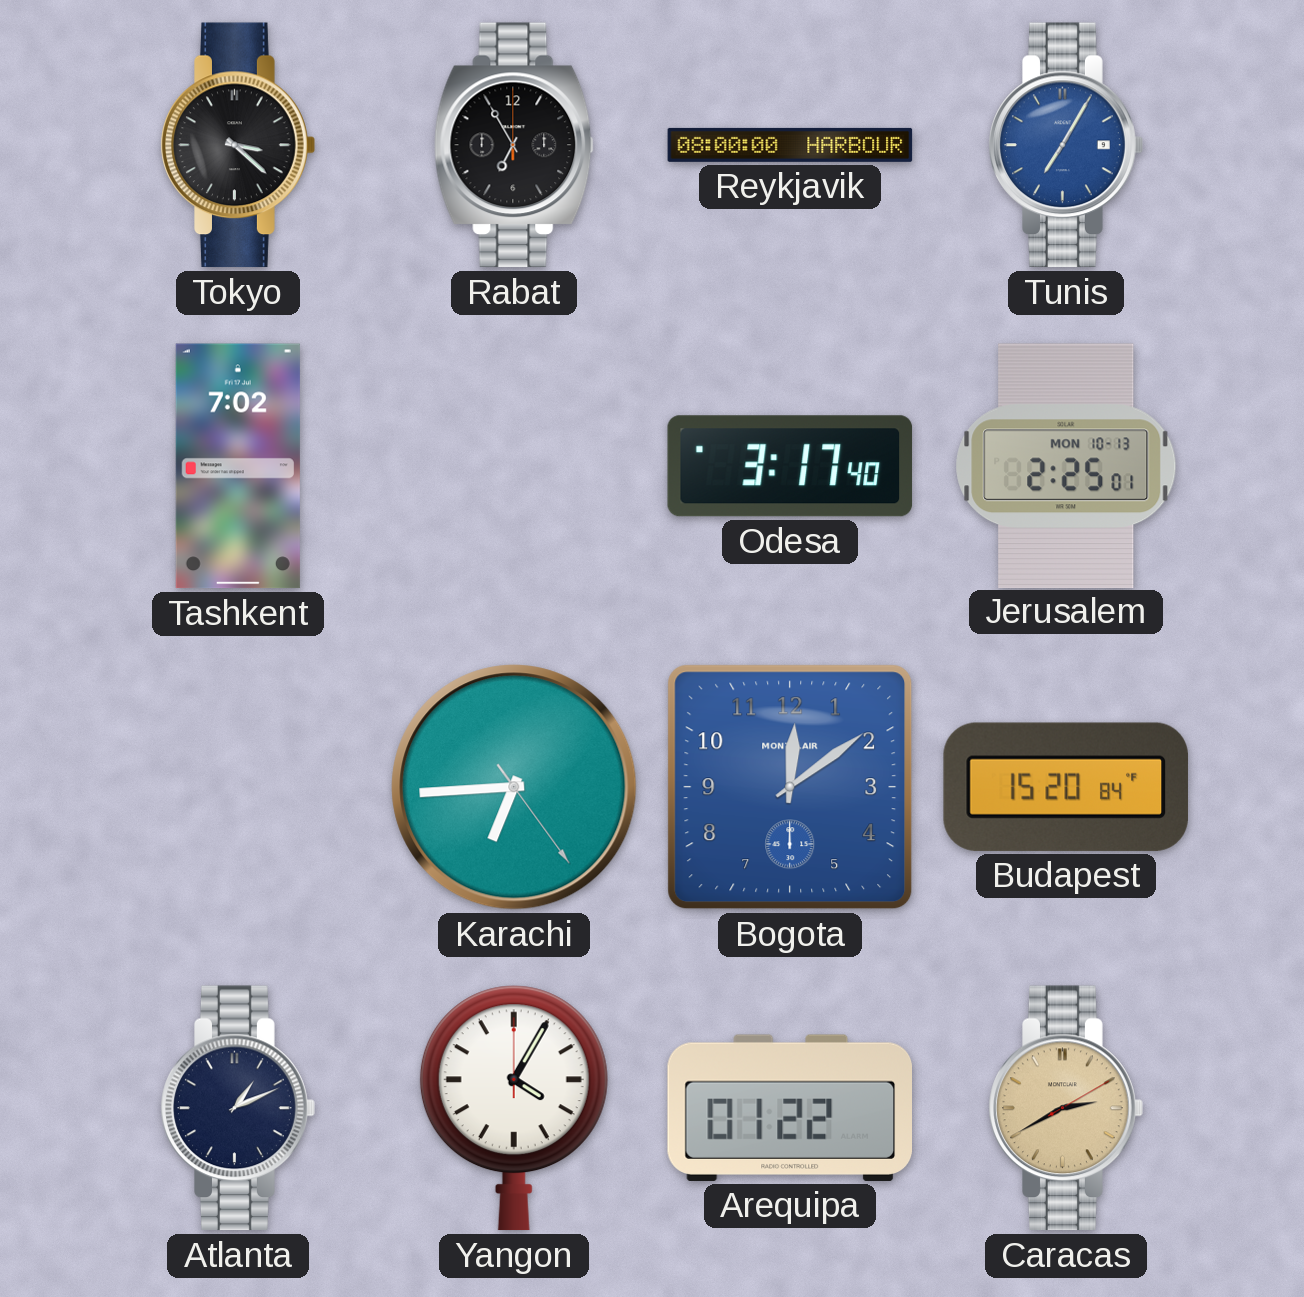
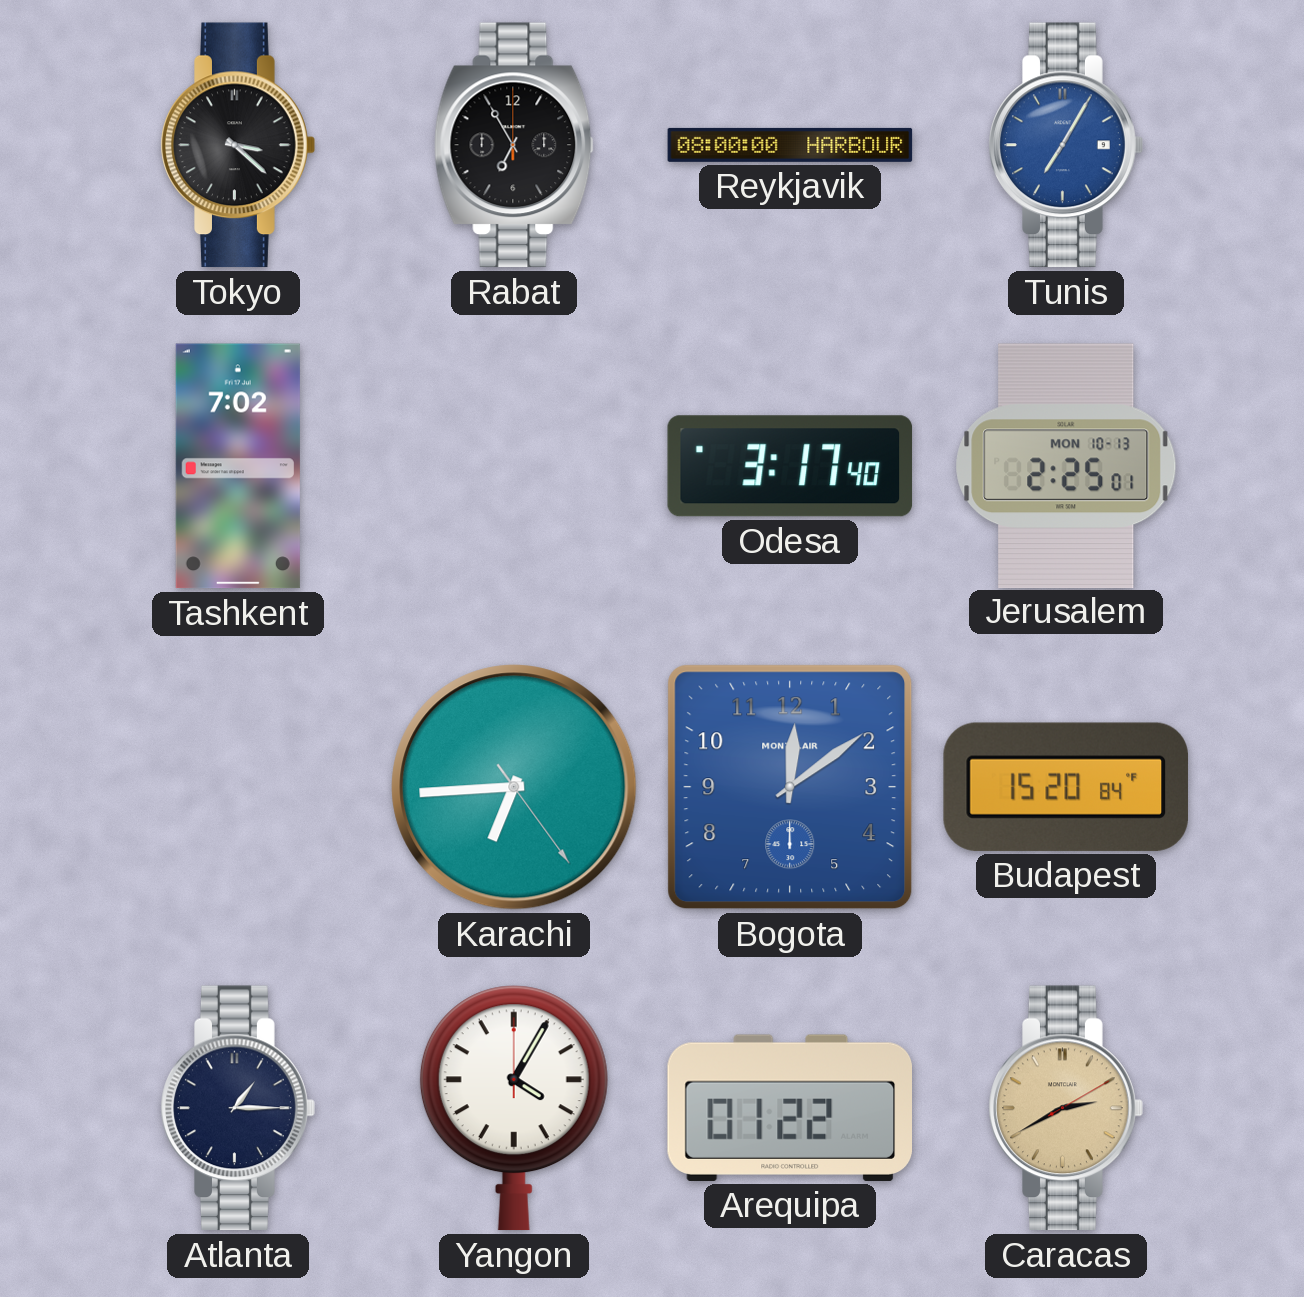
Atlanta: 1:11 -> 1:15 (238, 1108)
